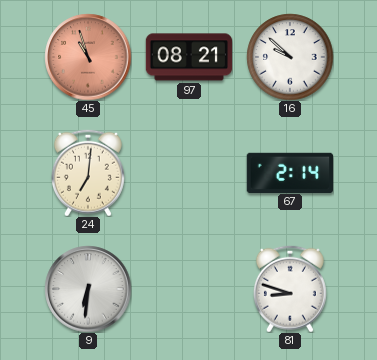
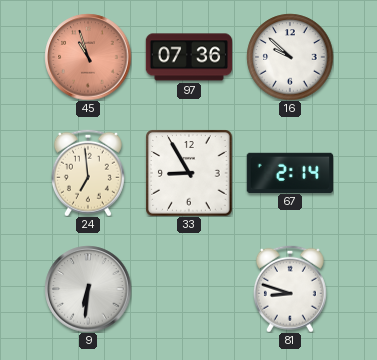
97: 08:21 -> 07:36 (189, 57)
24: 7:01 -> 6:59 (88, 173)
33: none -> 8:55 (189, 173)
